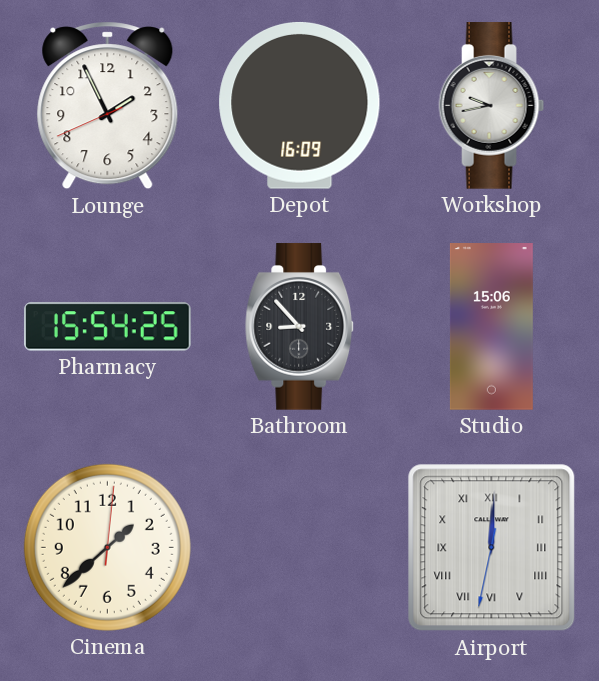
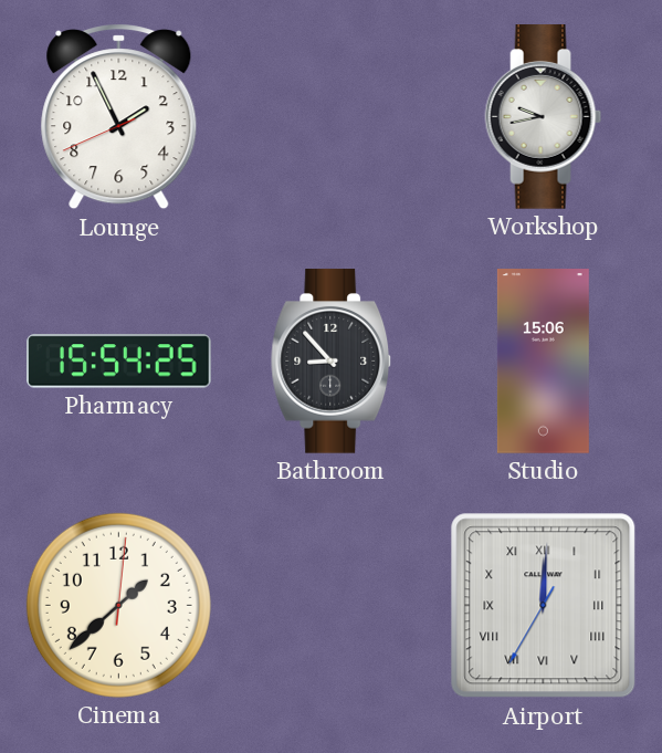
Depot: 16:09 -> none (300, 105)
Airport: 12:00:32 -> 12:00:35 (544, 606)
